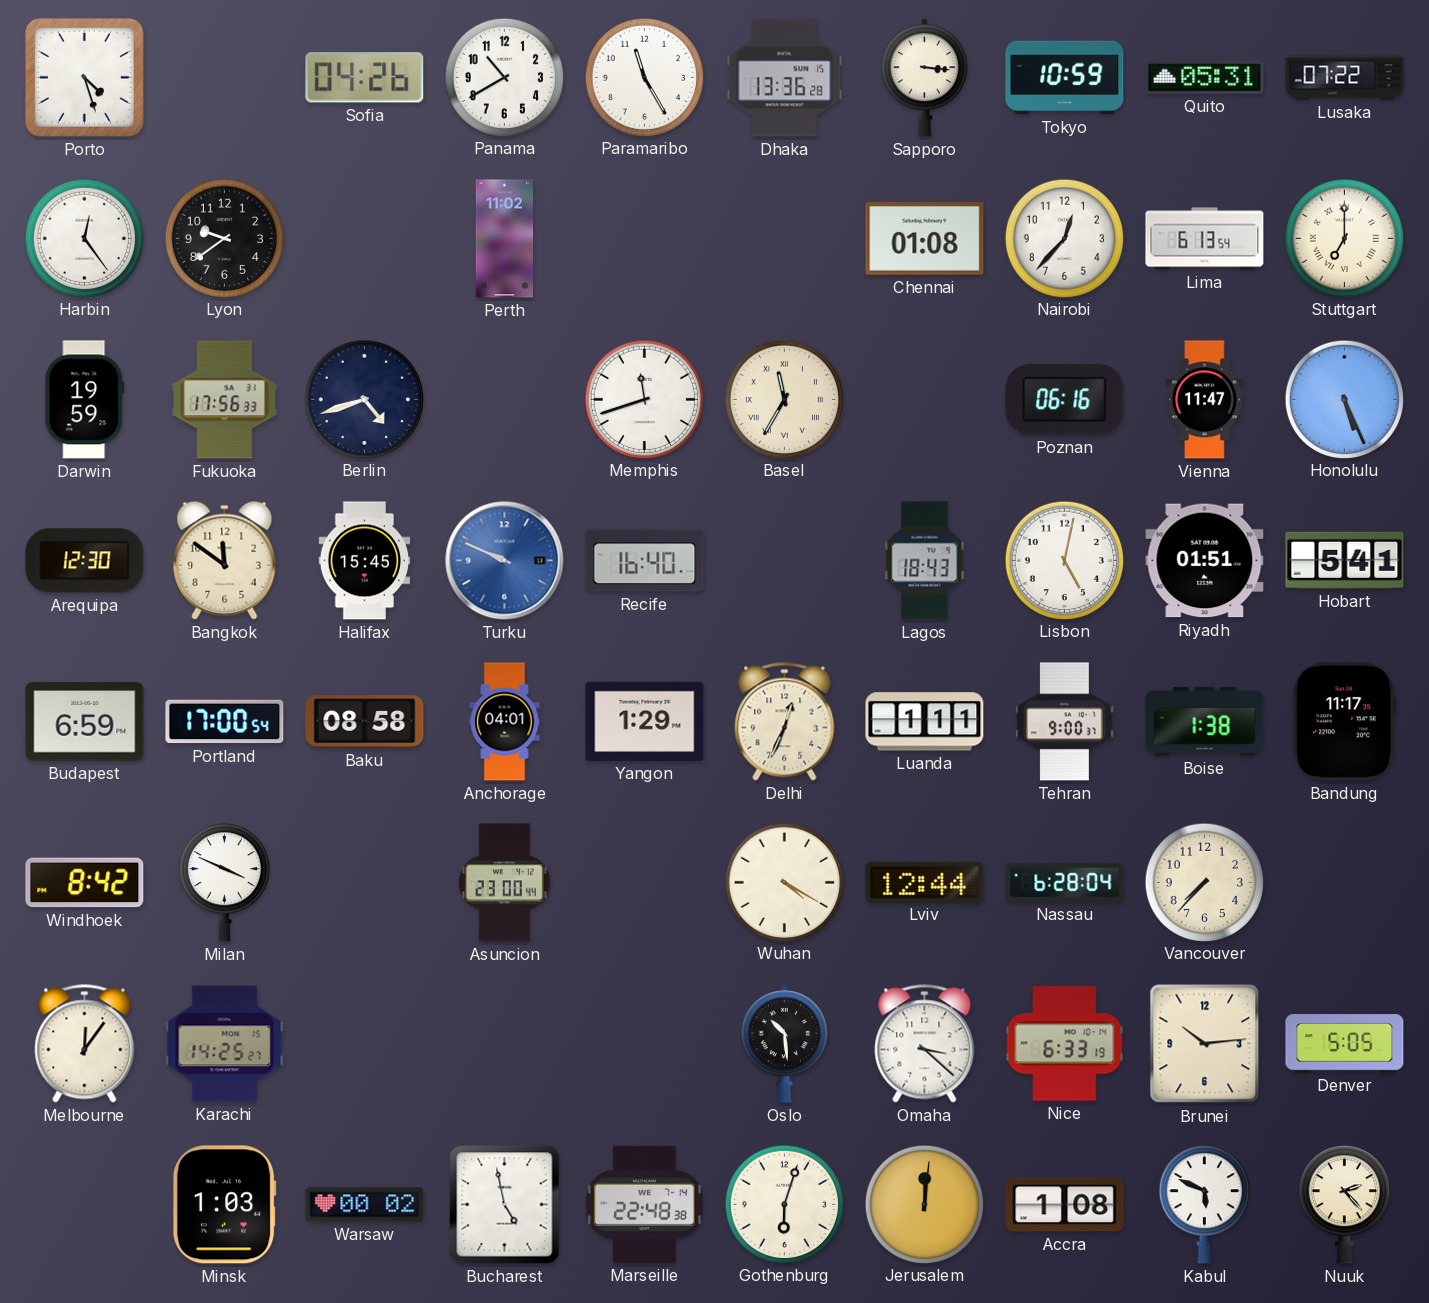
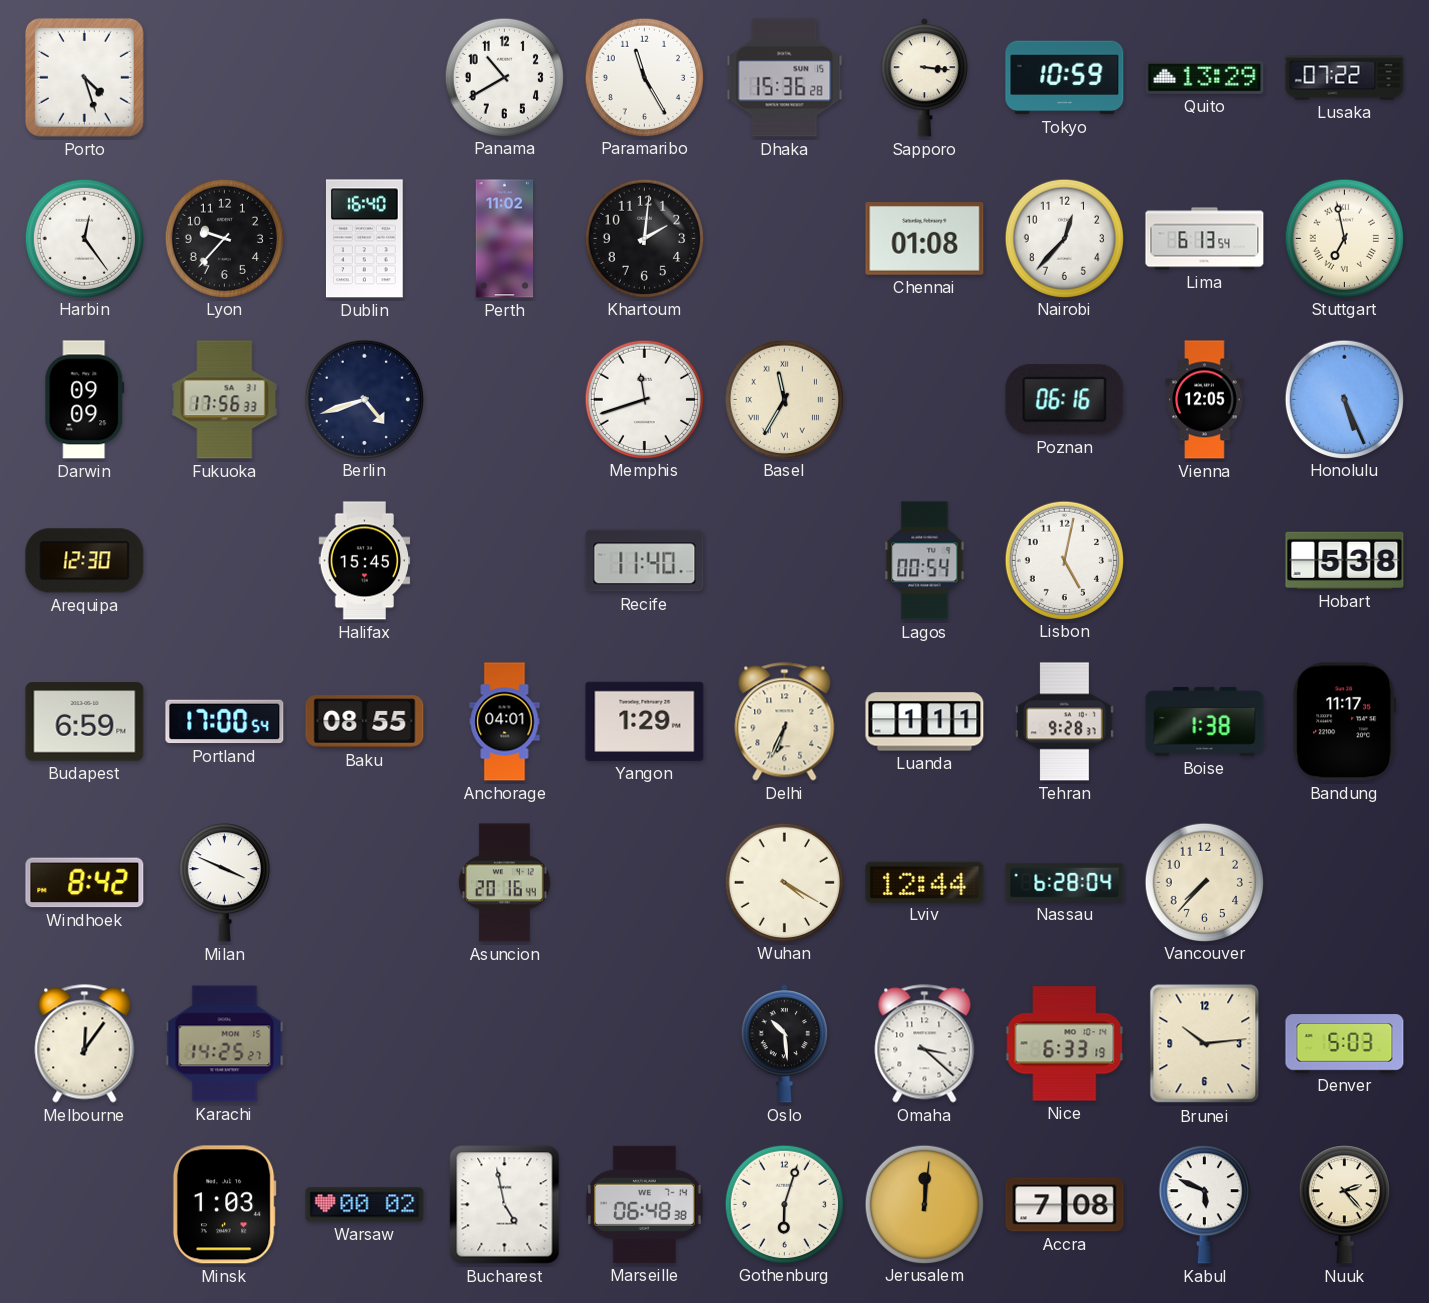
Sofia: 04:26 -> none (365, 78)
Dhaka: 13:36 -> 15:36 (785, 78)
Quito: 05:31 -> 13:29 (1205, 77)
Lyon: 9:39 -> 9:37 (224, 238)
Dublin: none -> 16:40 (364, 239)
Khartoum: none -> 2:01 (644, 238)
Stuttgart: 7:00 -> 6:58 (1344, 238)
Darwin: 19:59 -> 09:09 (85, 400)
Vienna: 11:47 -> 12:05 (1205, 400)
Bangkok: 11:51 -> none (225, 560)
Turku: 9:49 -> none (505, 561)
Recife: 16:40 -> 11:40 (645, 561)
Lagos: 18:43 -> 00:54 (925, 561)
Riyadh: 01:51 -> none (1205, 561)
Hobart: 5:41 -> 5:38 (1345, 560)
Baku: 08:58 -> 08:55 (365, 722)
Delhi: 12:34 -> 6:34 (785, 722)
Tehran: 9:00 -> 9:28 (1065, 722)
Asuncion: 23:00 -> 20:16 (504, 883)
Denver: 5:05 -> 5:03 (1345, 1044)
Marseille: 22:48 -> 06:48 (644, 1204)
Accra: 1:08 -> 7:08 (1065, 1205)
